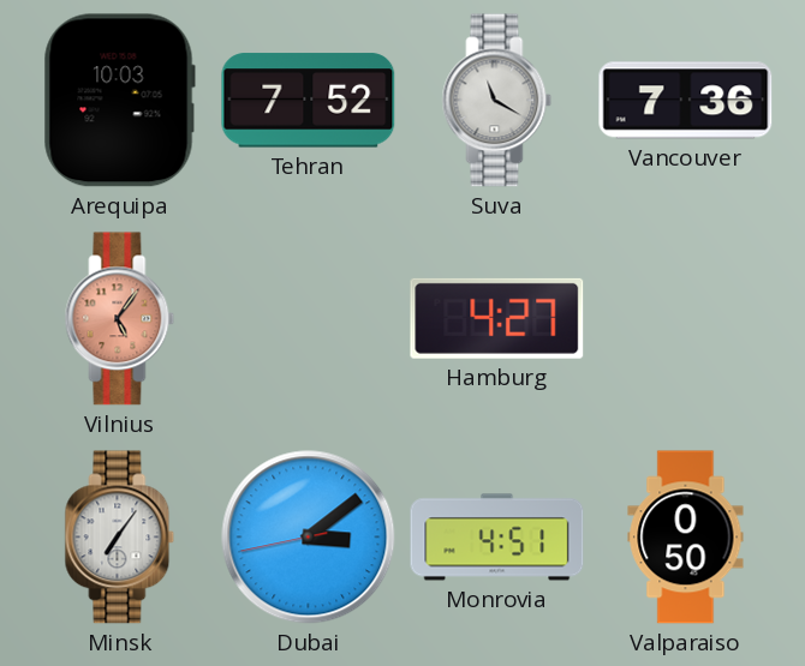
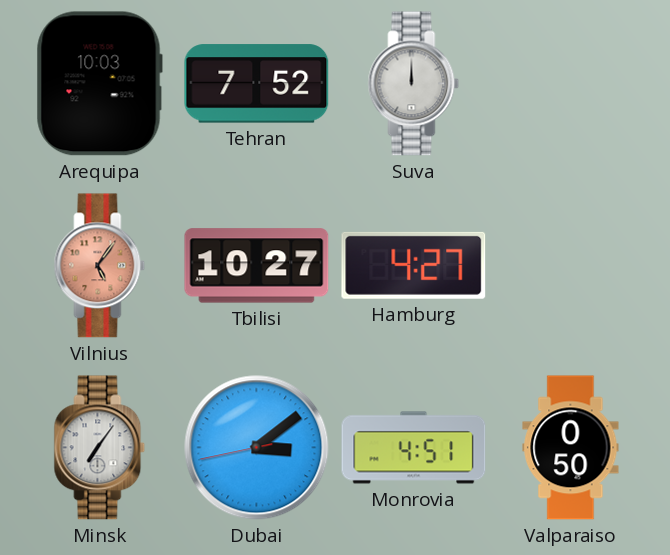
Suva: 11:20 -> 12:00 (414, 84)
Vancouver: 7:36 -> none (686, 101)
Tbilisi: none -> 10:27 (257, 266)
